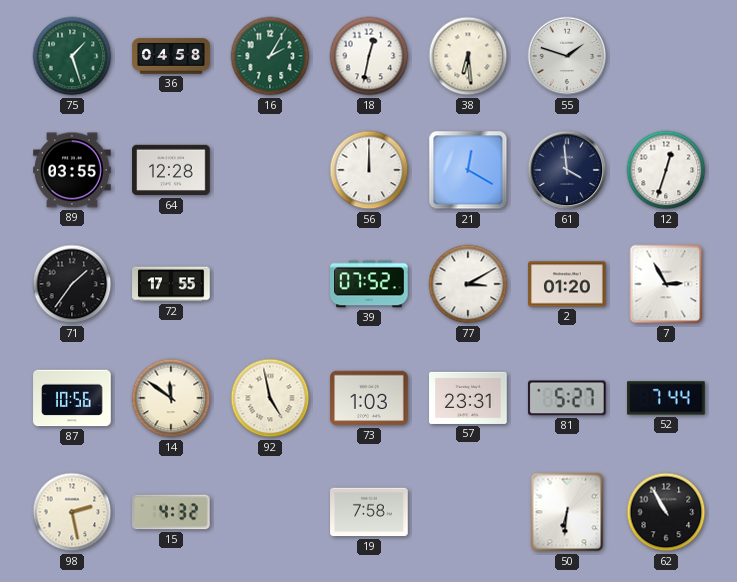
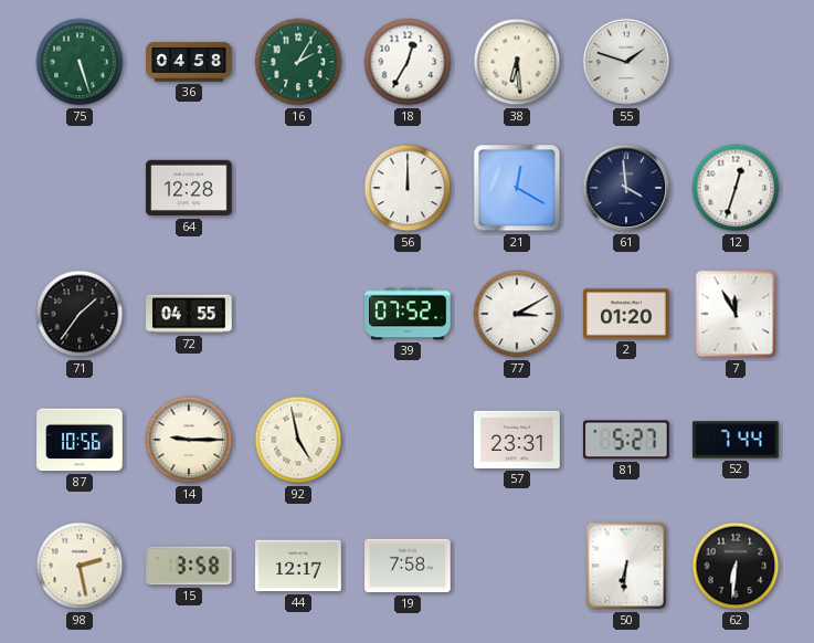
75: 1:27 -> 5:27 (80, 62)
18: 12:32 -> 12:35 (408, 62)
89: 03:55 -> none (72, 170)
72: 17:55 -> 04:55 (189, 314)
7: 2:55 -> 11:55 (736, 314)
14: 11:51 -> 9:15 (189, 440)
73: 1:03 -> none (369, 398)
15: 4:32 -> 3:58 (189, 566)
44: none -> 12:17 (298, 566)
62: 10:55 -> 6:31 (736, 566)
